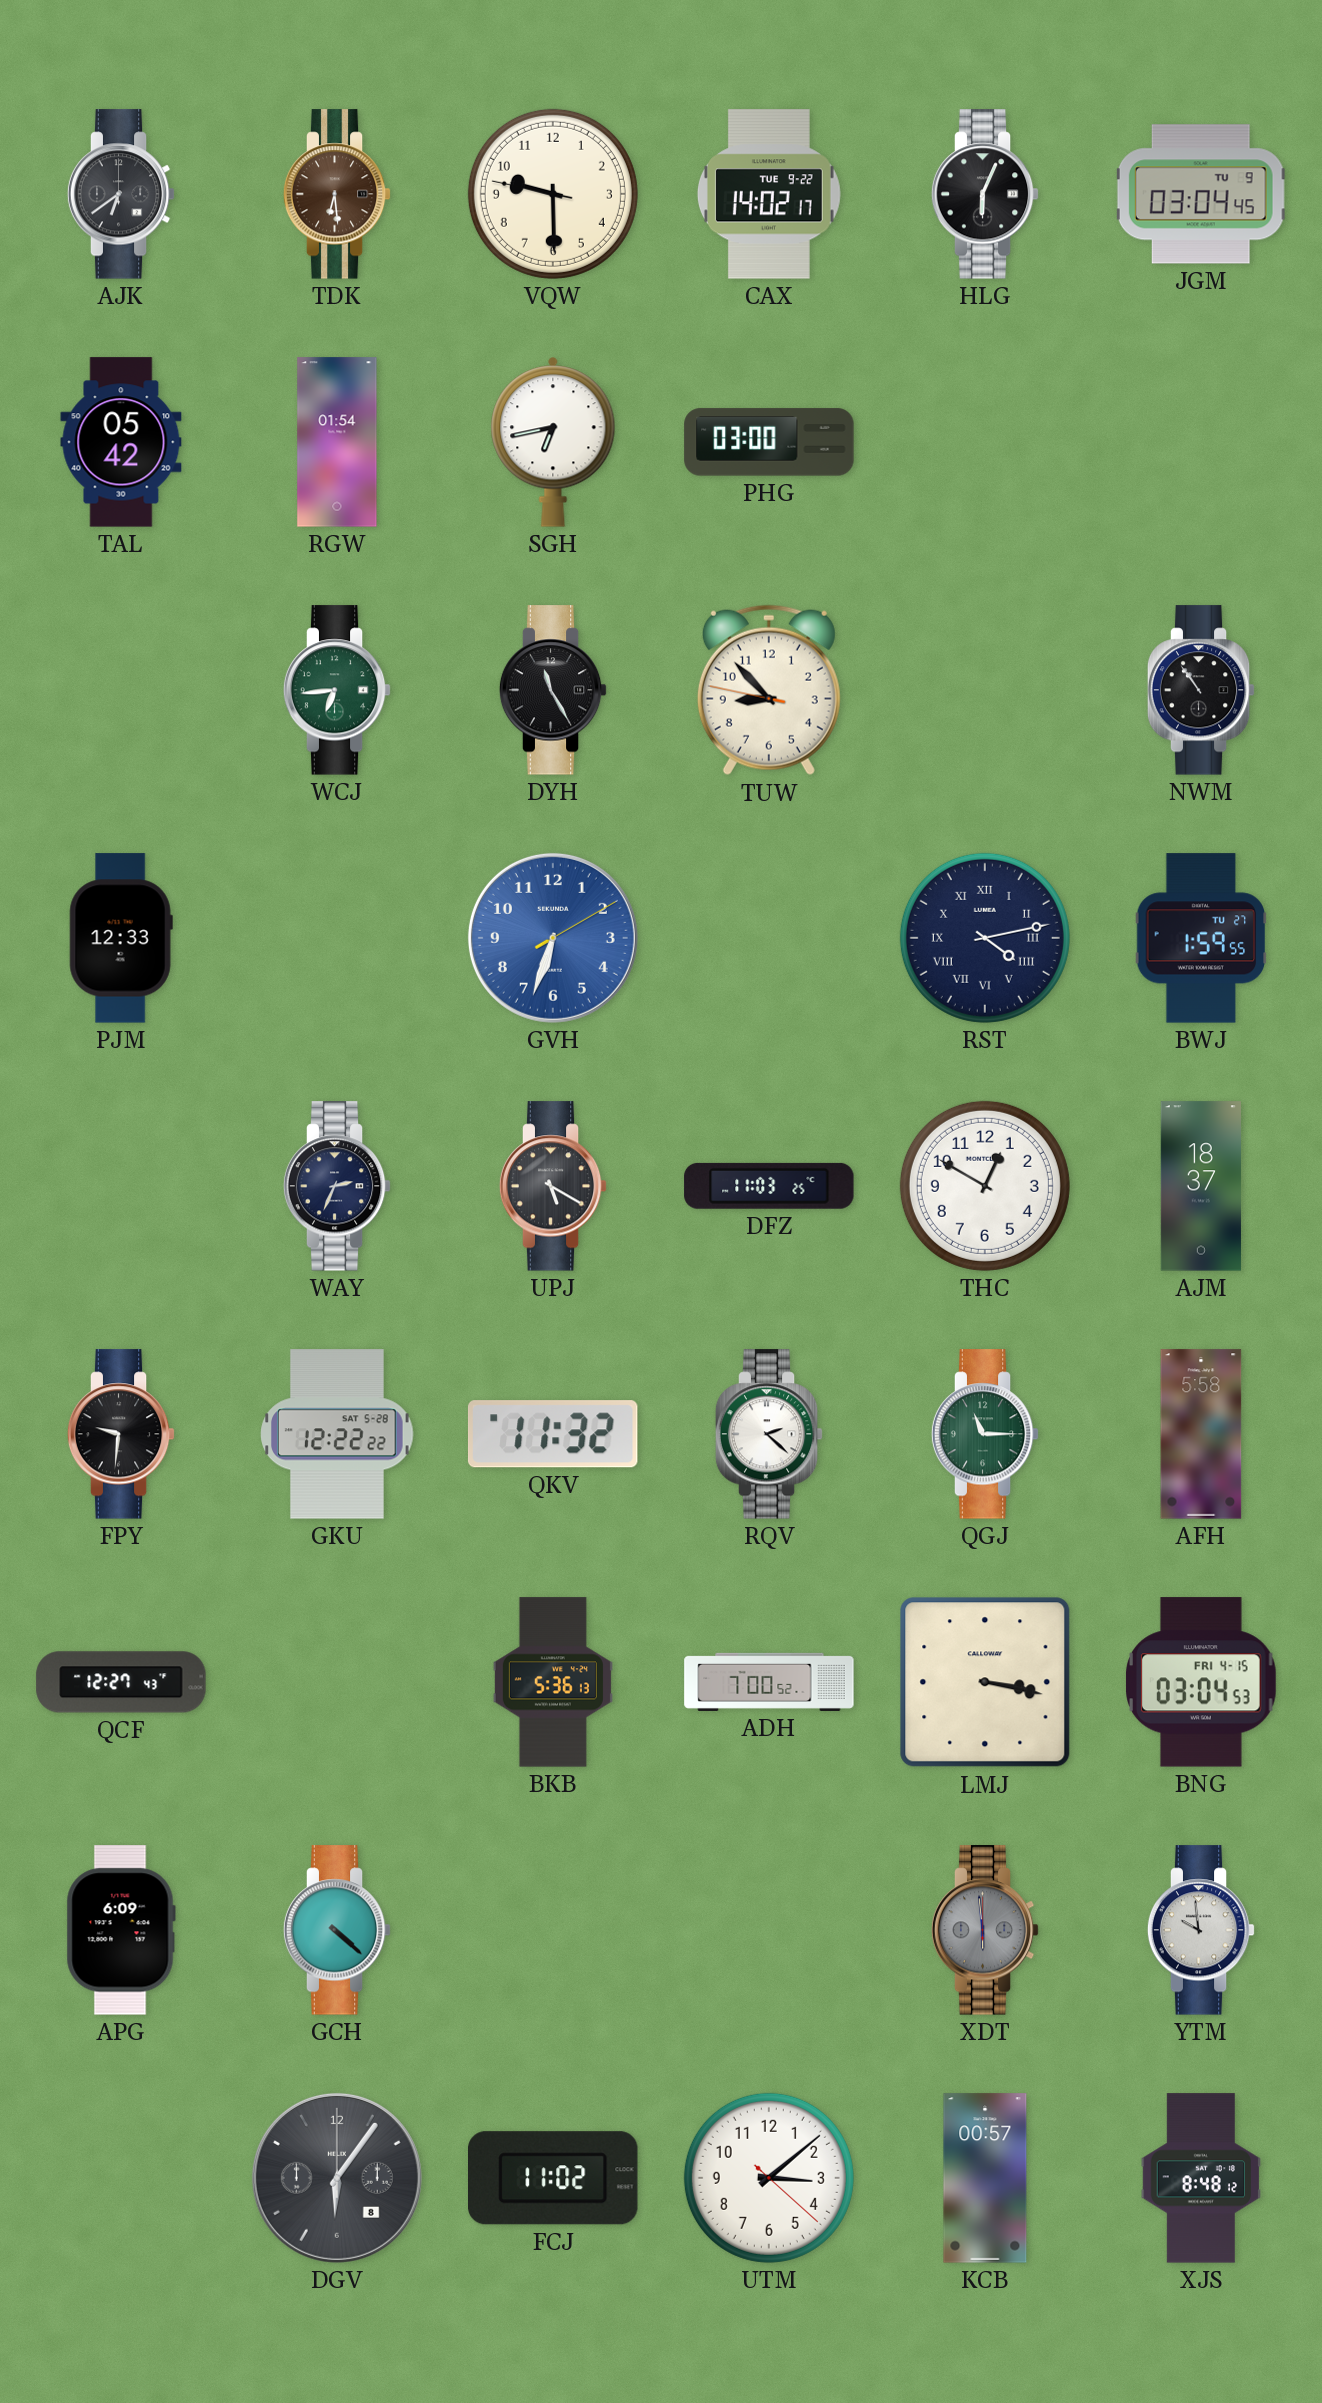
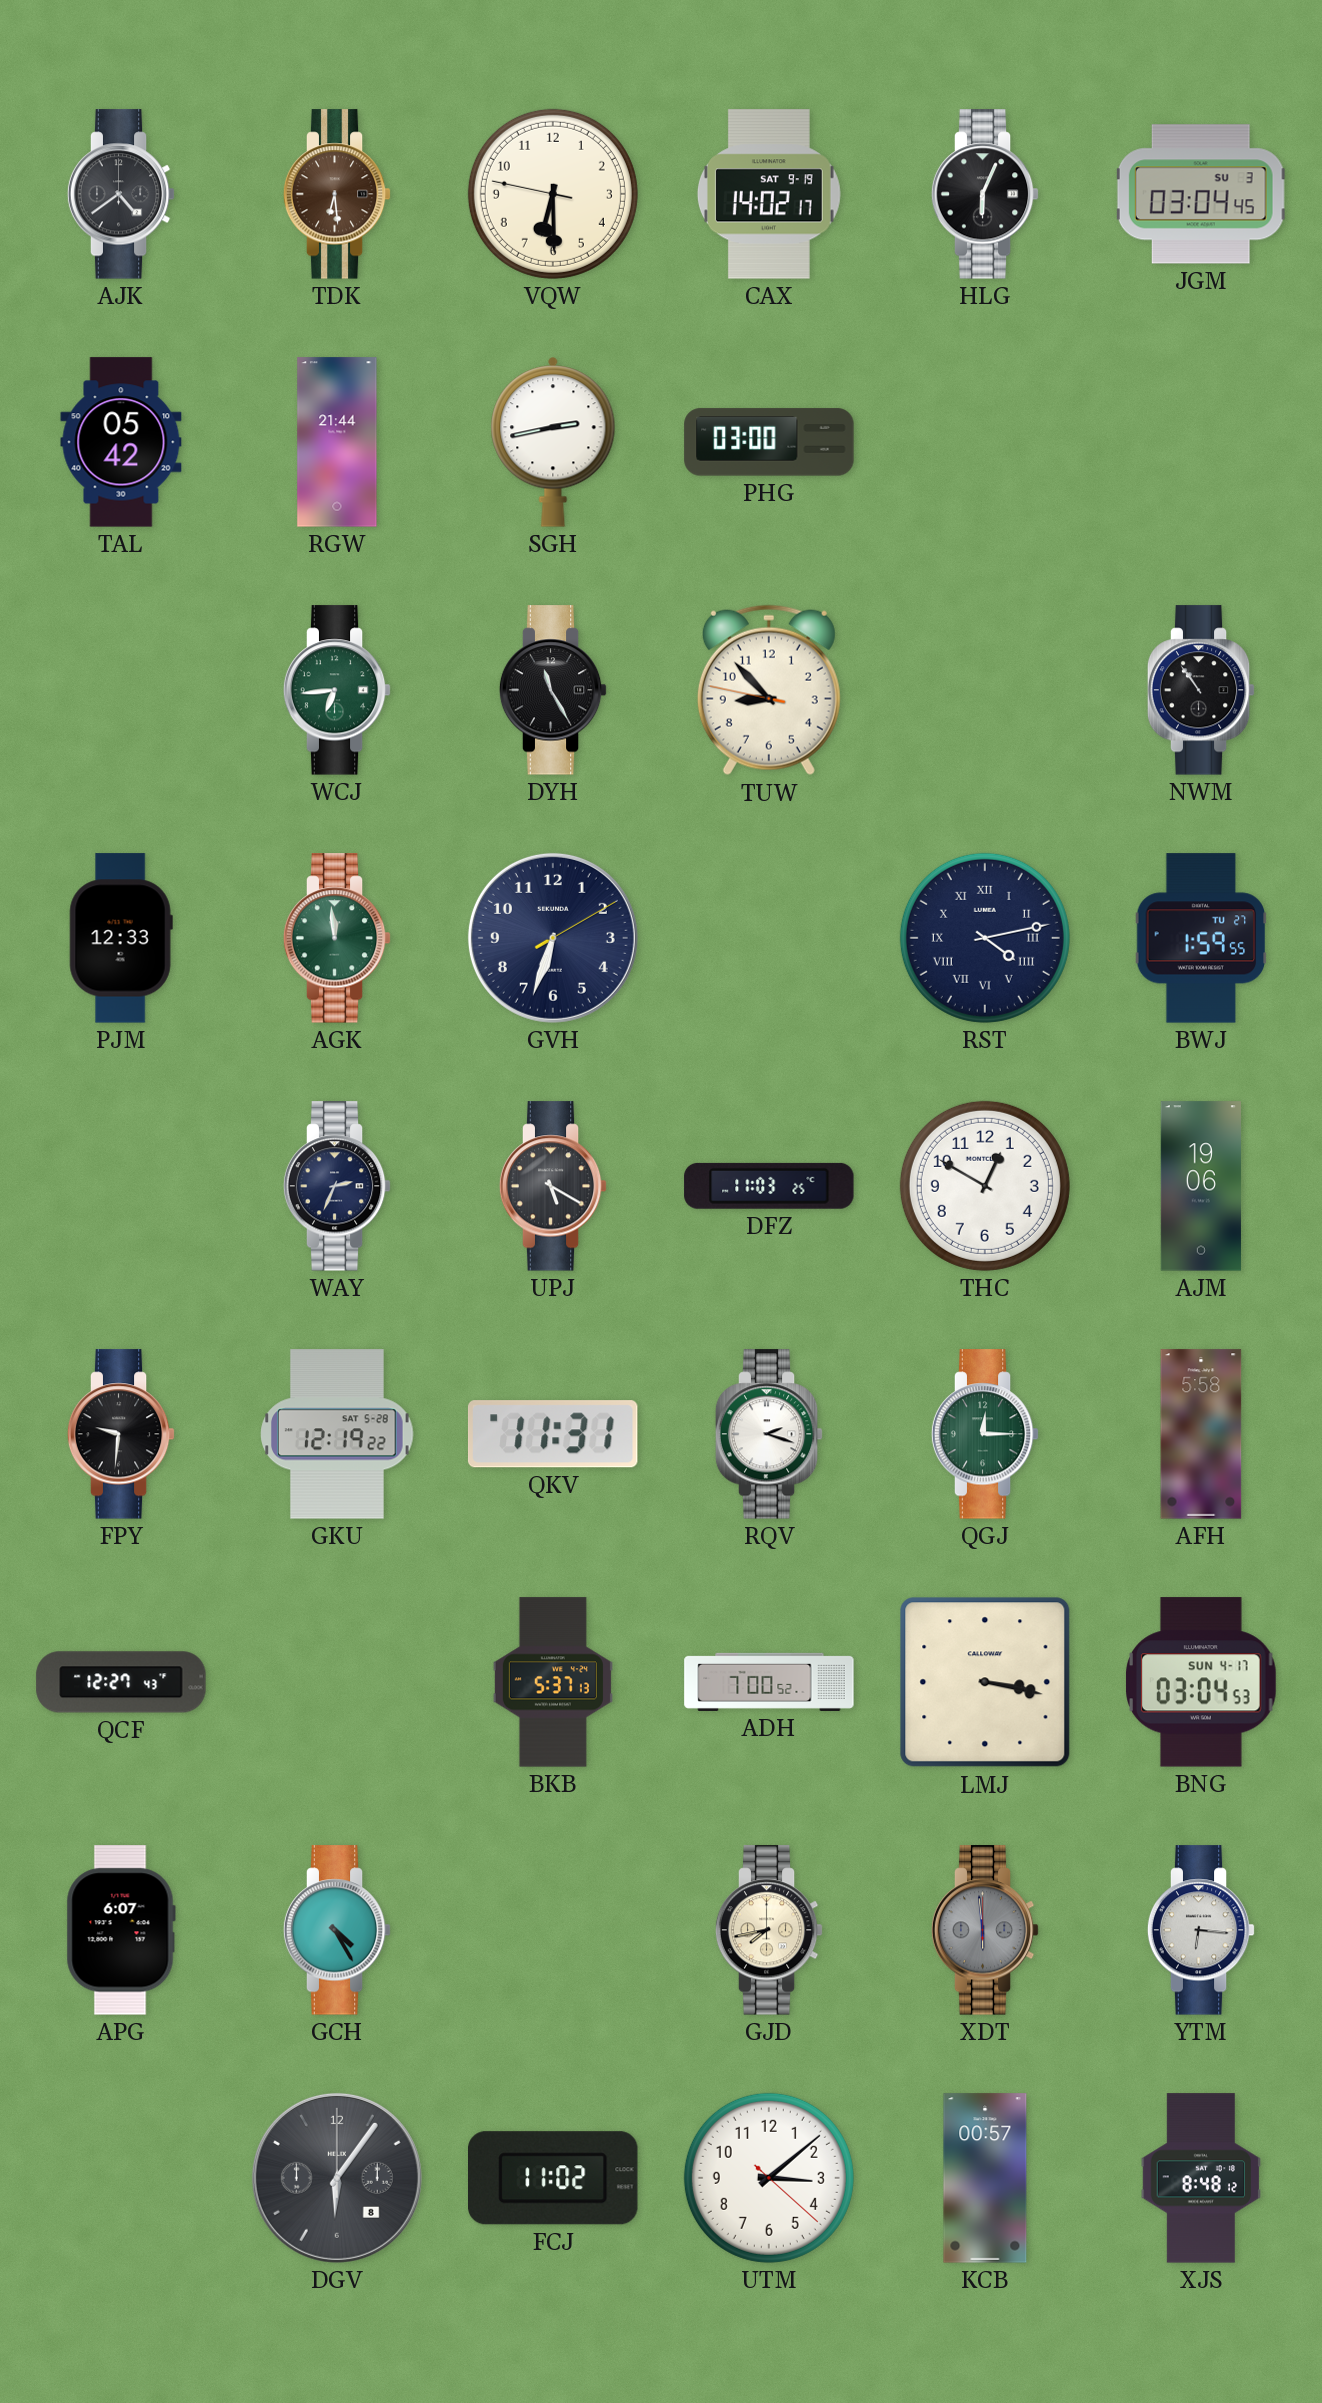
AJK: 6:39 -> 4:39 (121, 194)
VQW: 9:29 -> 6:29 (553, 194)
CAX date: TUE 9-22 -> SAT 9-19 (769, 194)
JGM date: TU 9 -> SU 3 (1201, 194)
RGW: 01:54 -> 21:44 (337, 442)
SGH: 6:43 -> 2:43 (553, 442)
AGK: none -> 11:59 (337, 938)
GVH dial: blue -> navy (553, 938)
AJM: 18:37 -> 19:06 (1201, 1186)
GKU: 12:22 -> 12:19 (337, 1434)
QKV: 11:32 -> 11:31 (553, 1434)
RQV: 2:22 -> 2:18 (769, 1434)
QGJ: 11:15 -> 12:15 (985, 1434)
BKB: 5:36 -> 5:37 (553, 1682)
BNG date: FRI 4-15 -> SUN 4-17 (1202, 1682)
APG: 6:09 -> 6:07 (121, 1930)
GCH: 4:22 -> 4:25 (337, 1930)
GJD: none -> 7:43 (769, 1930)
YTM: 9:59 -> 6:16 (1201, 1930)
